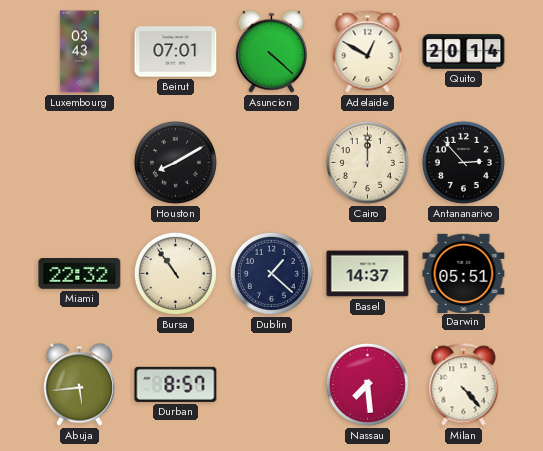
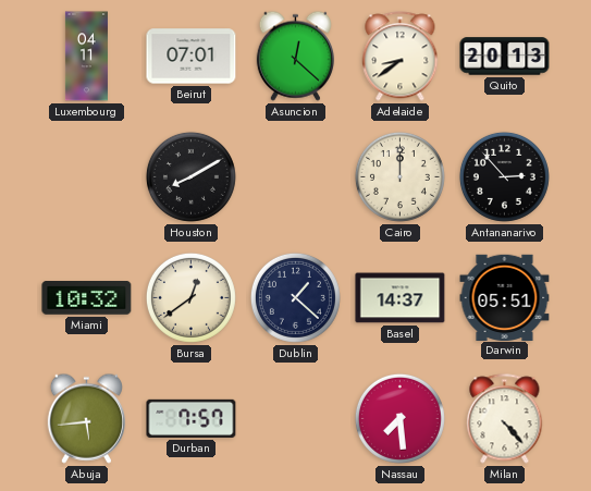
Luxembourg: 03:43 -> 04:11 (86, 57)
Asuncion: 4:22 -> 12:22 (295, 56)
Adelaide: 12:50 -> 8:39 (401, 57)
Quito: 20:14 -> 20:13 (505, 57)
Miami: 22:32 -> 10:32 (87, 298)
Bursa: 10:54 -> 12:39 (190, 297)
Durban: 8:57 -> 7:57 (192, 418)
